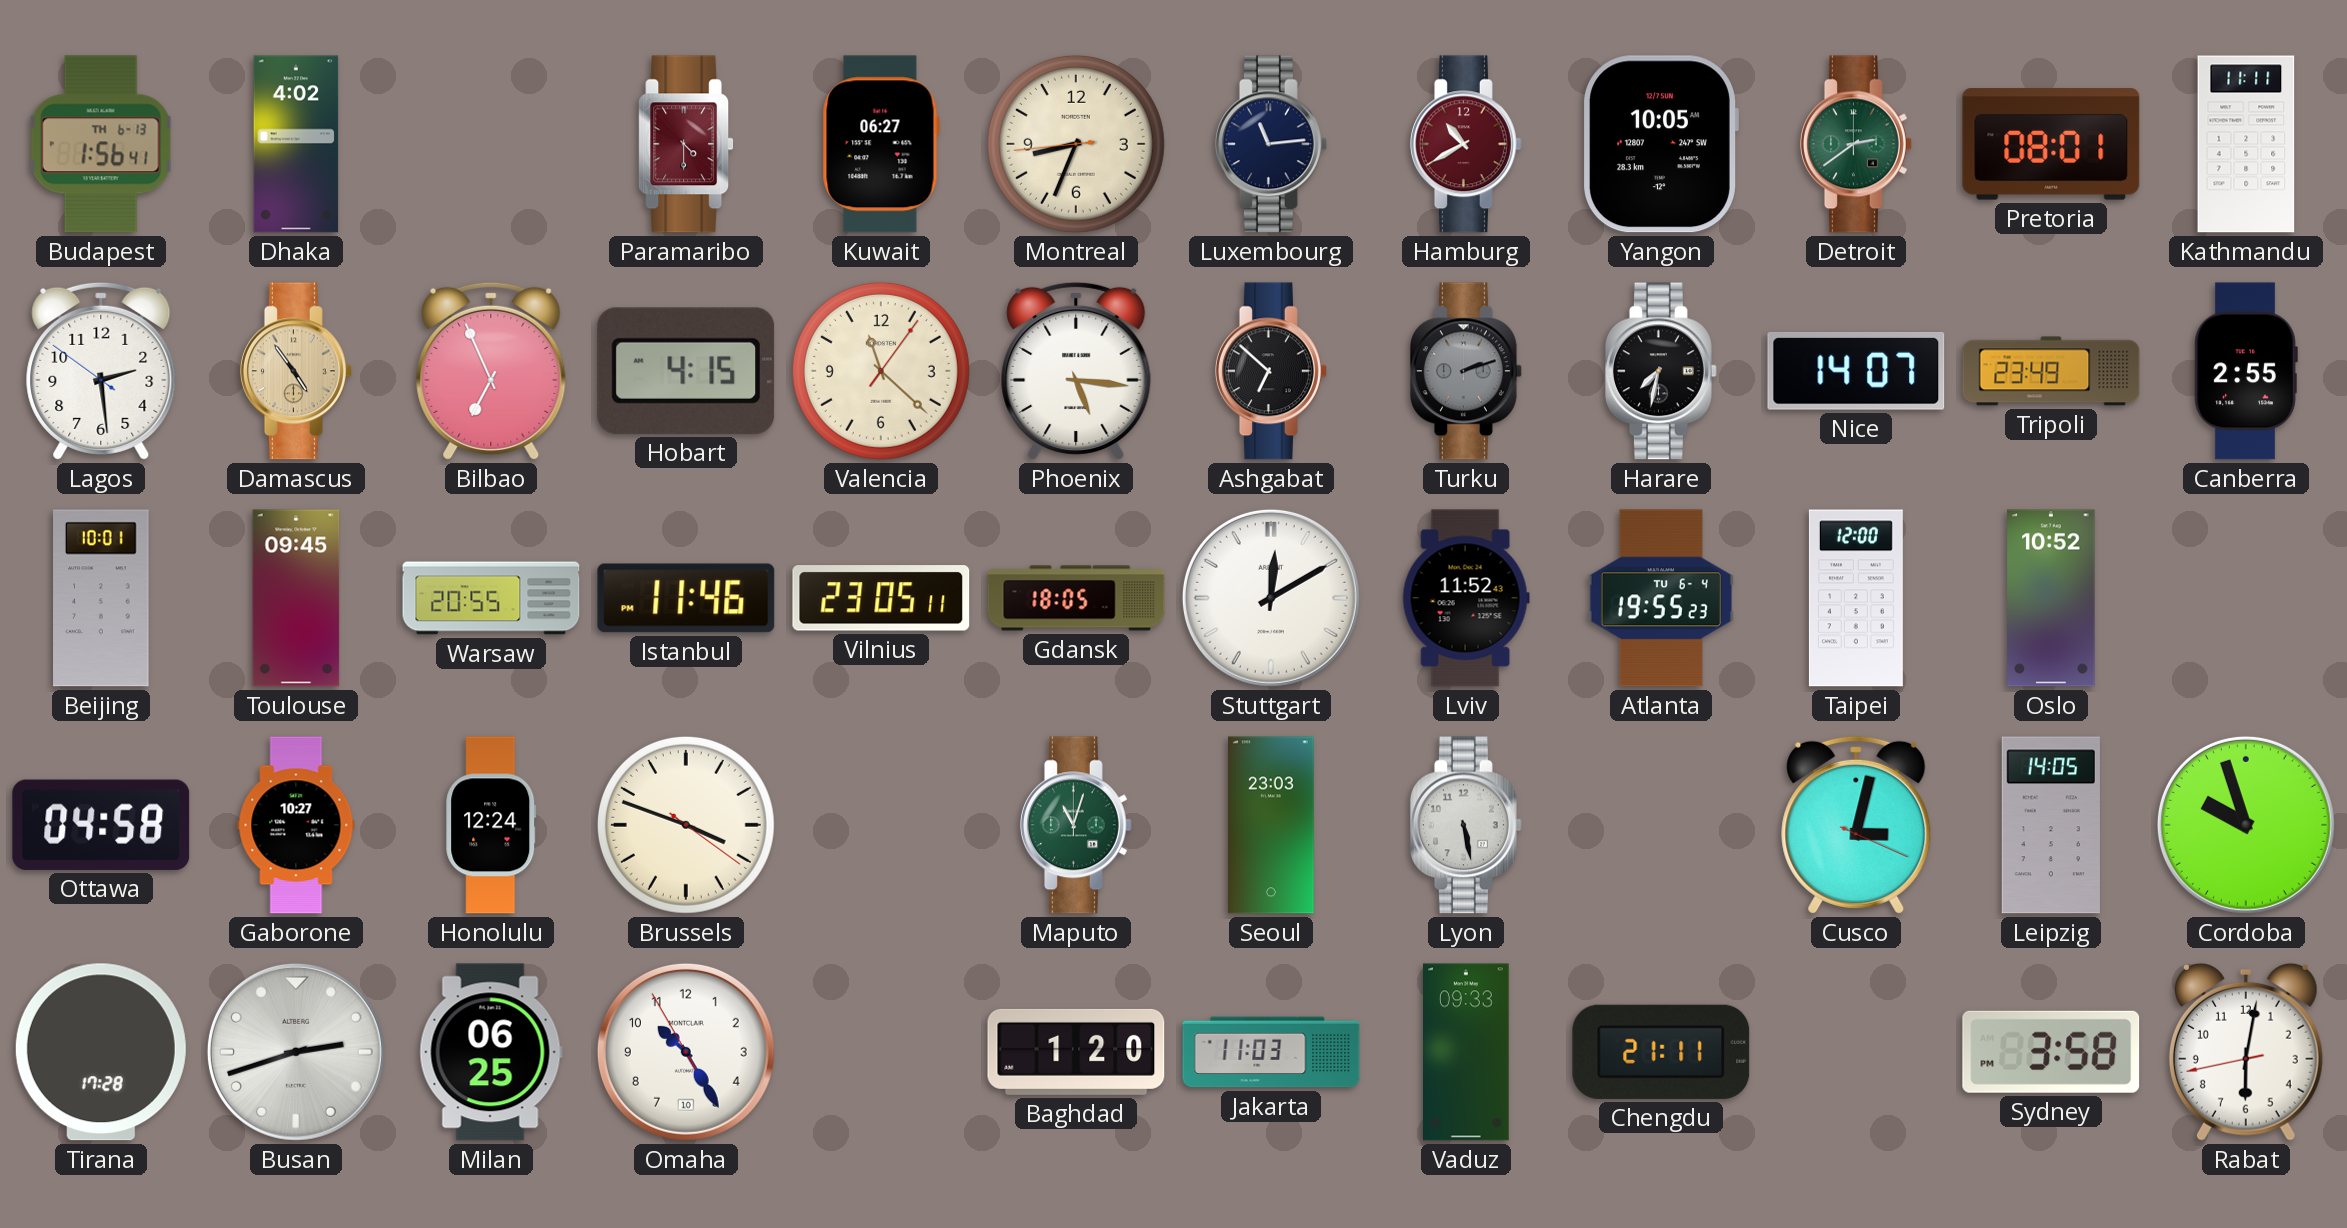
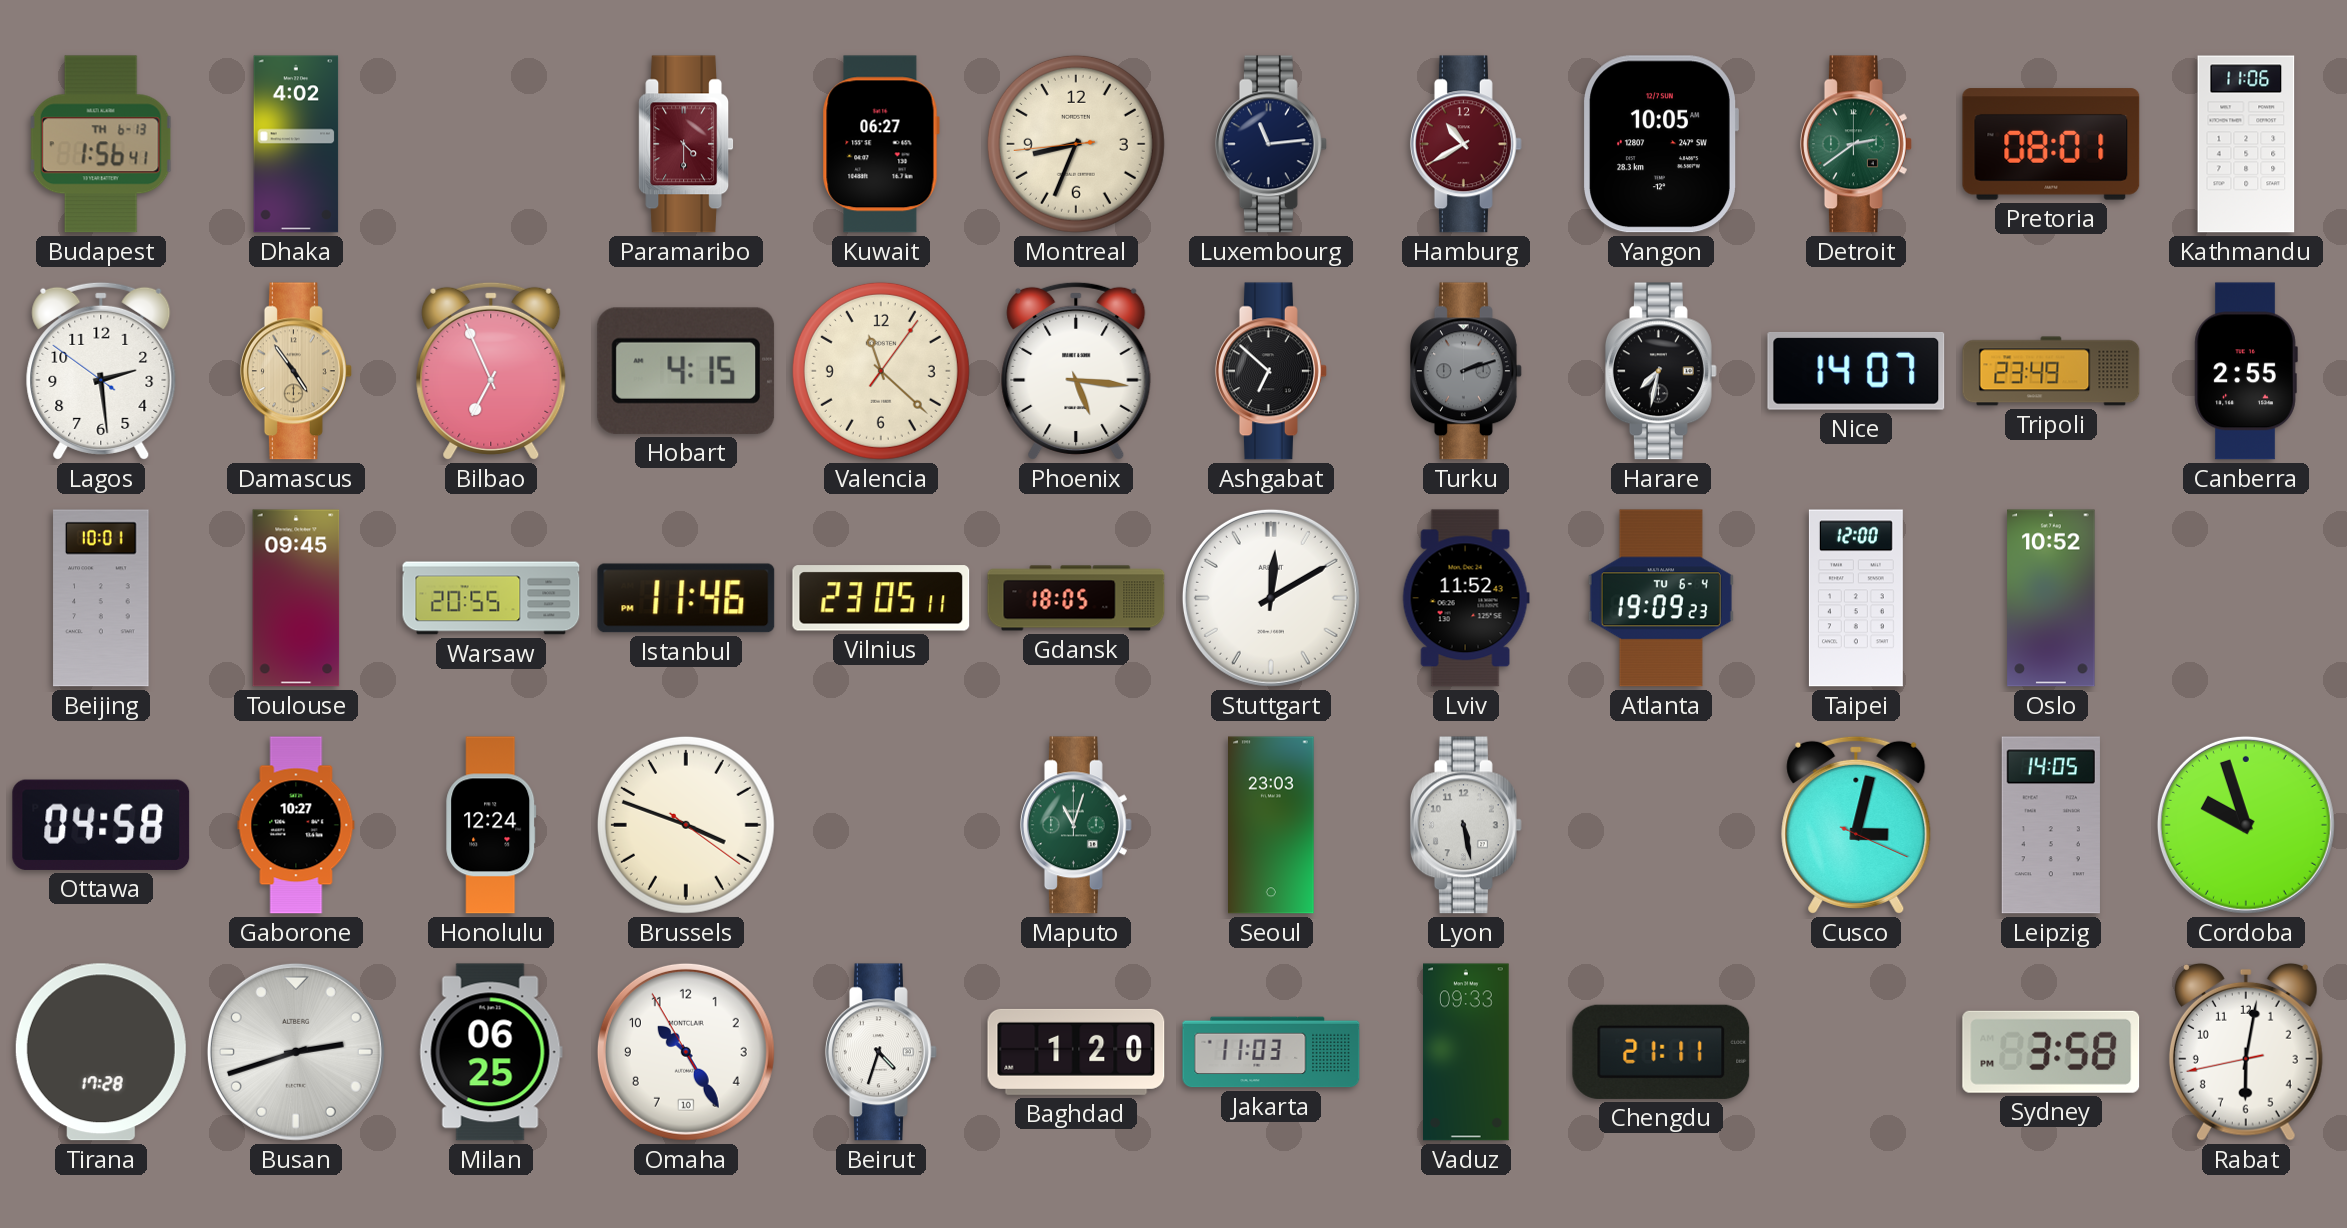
Kathmandu: 11:11 -> 11:06 (2246, 144)
Atlanta: 19:55 -> 19:09 (1661, 598)
Beirut: none -> 4:33 (881, 1052)
